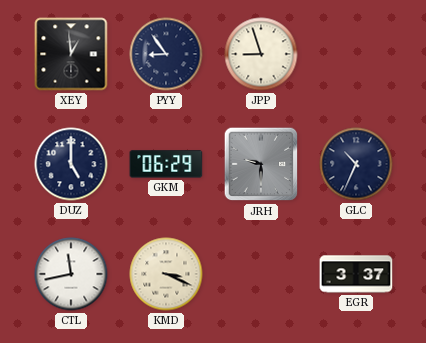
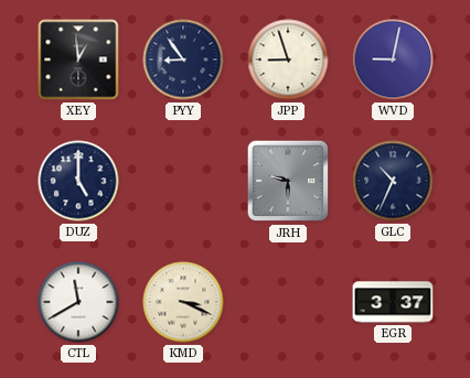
WVD: none -> 9:02 (393, 60)
GKM: 06:29 -> none (166, 164)
CTL: 11:43 -> 11:40 (78, 302)
